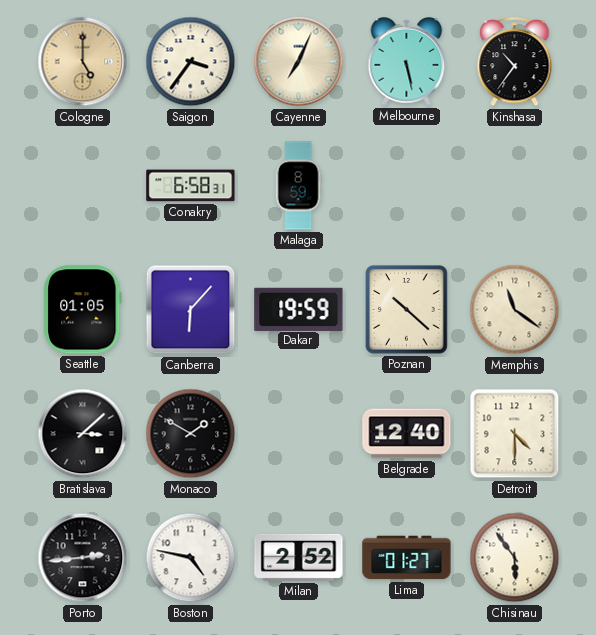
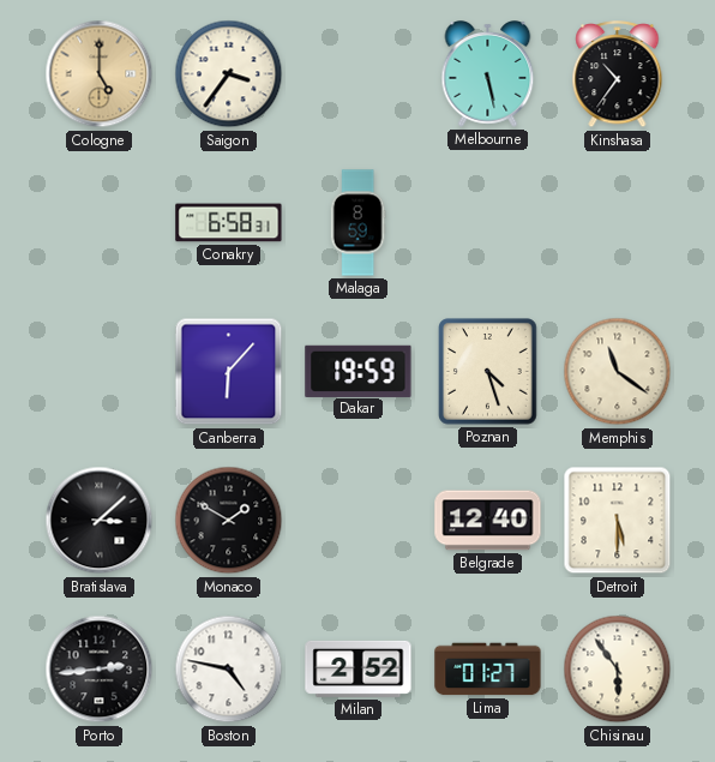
Cayenne: 7:04 -> none (299, 62)
Seattle: 01:05 -> none (83, 310)
Poznan: 10:22 -> 4:27 (488, 372)
Detroit: 4:30 -> 5:30 (618, 521)
